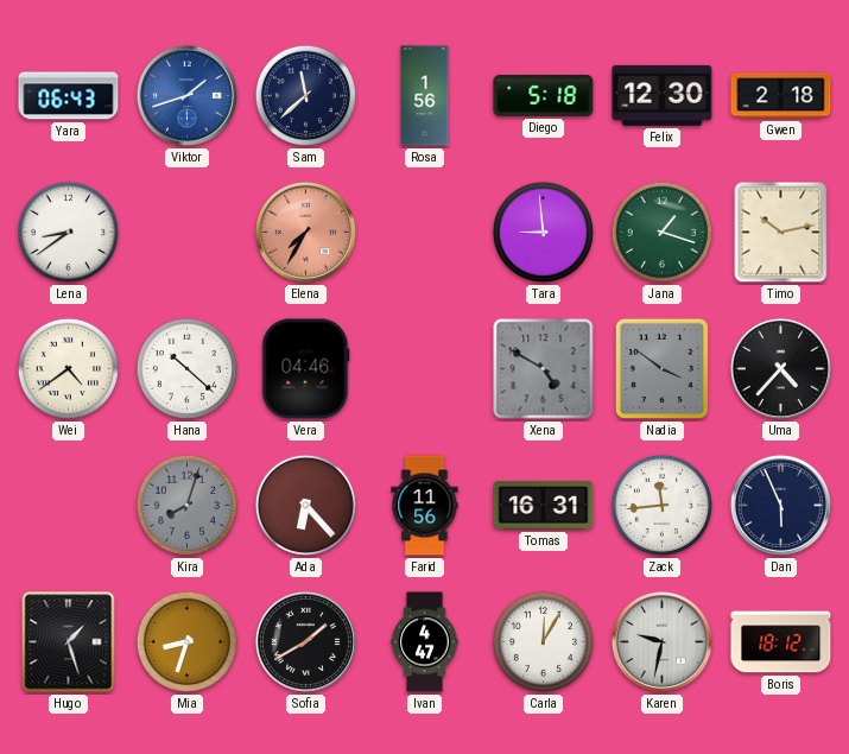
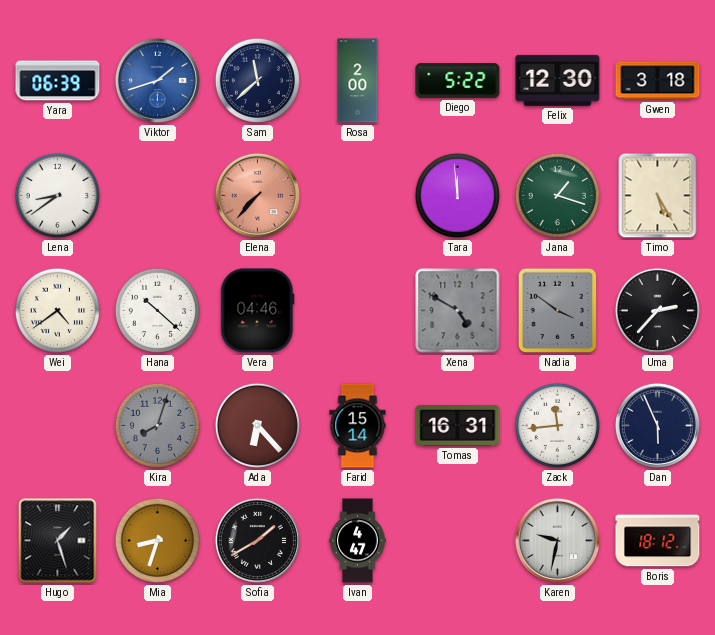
Yara: 06:43 -> 06:39 (58, 81)
Rosa: 1:56 -> 2:00 (358, 81)
Diego: 5:18 -> 5:22 (458, 81)
Gwen: 2:18 -> 3:18 (658, 81)
Elena: 7:35 -> 7:37 (257, 195)
Tara: 8:59 -> 11:59 (457, 195)
Timo: 10:13 -> 5:25 (658, 196)
Uma: 4:37 -> 2:37 (657, 310)
Farid: 11:56 -> 15:14 (358, 426)
Carla: 12:05 -> none (543, 641)
